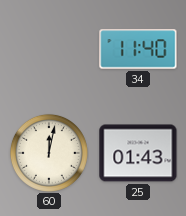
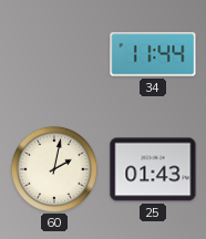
34: 11:40 -> 11:44 (153, 54)
60: 12:02 -> 2:02 (54, 169)
